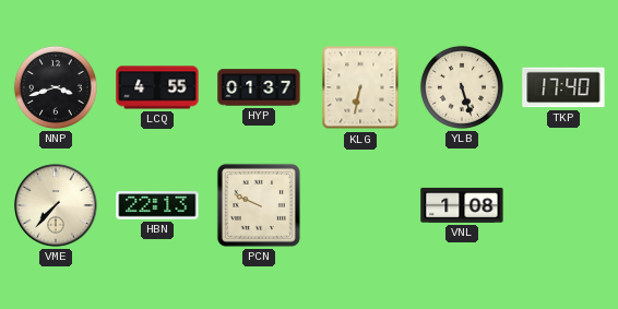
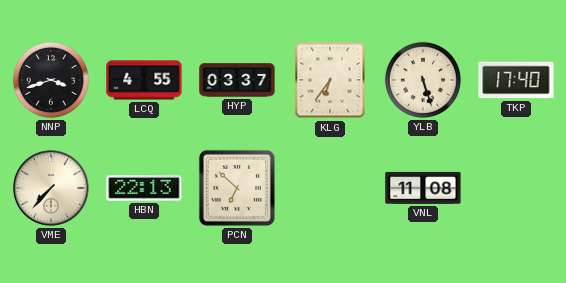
HYP: 01:37 -> 03:37 (237, 80)
KLG: 6:32 -> 6:36 (330, 80)
PCN: 9:49 -> 6:52 (237, 188)
VNL: 1:08 -> 11:08 (423, 188)
